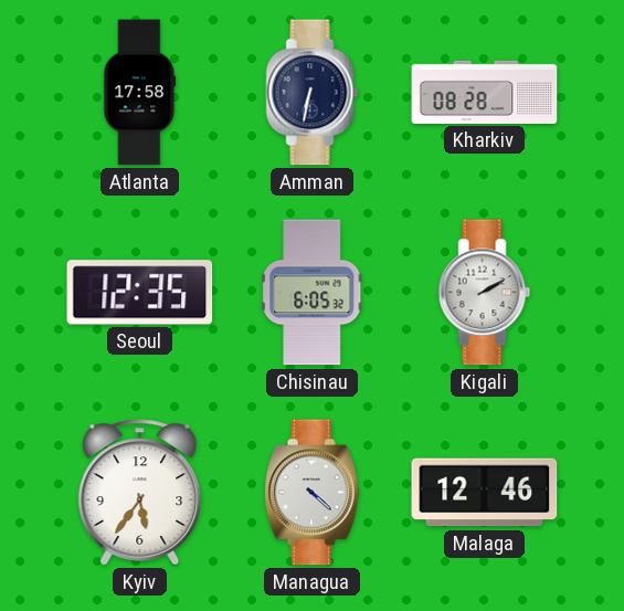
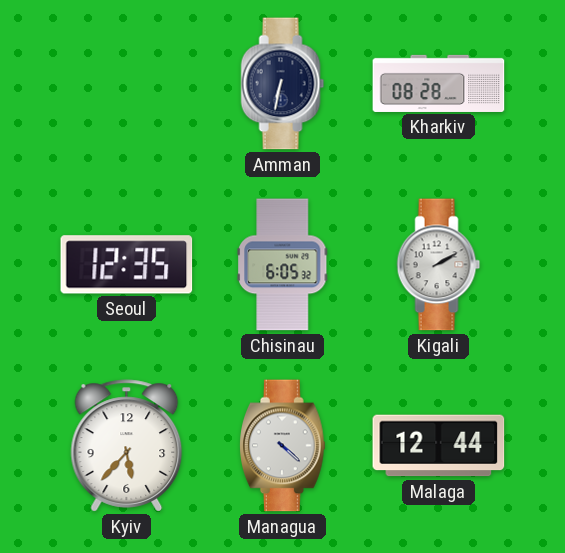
Atlanta: 17:58 -> none (140, 93)
Kyiv: 5:36 -> 5:37 (127, 446)
Malaga: 12:46 -> 12:44 (439, 446)
